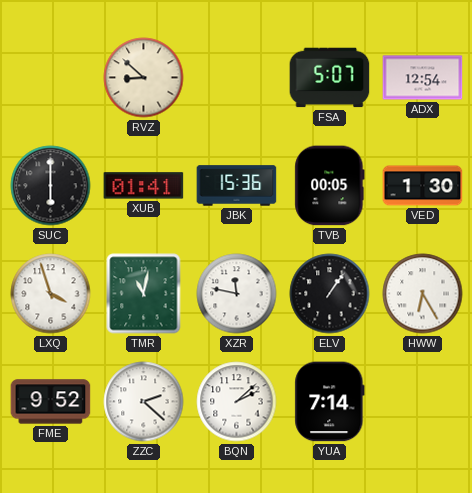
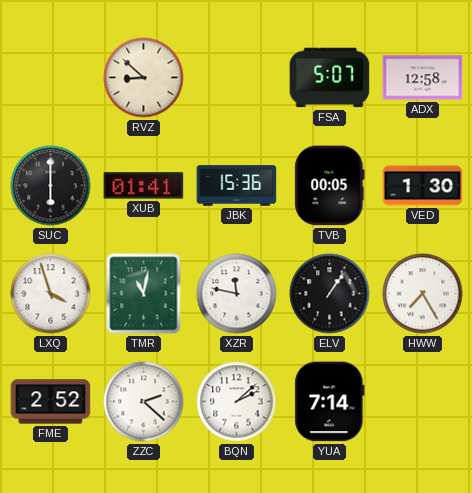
ADX: 12:54 -> 12:58 (423, 78)
HWW: 6:25 -> 7:25 (423, 294)
FME: 9:52 -> 2:52 (51, 402)
